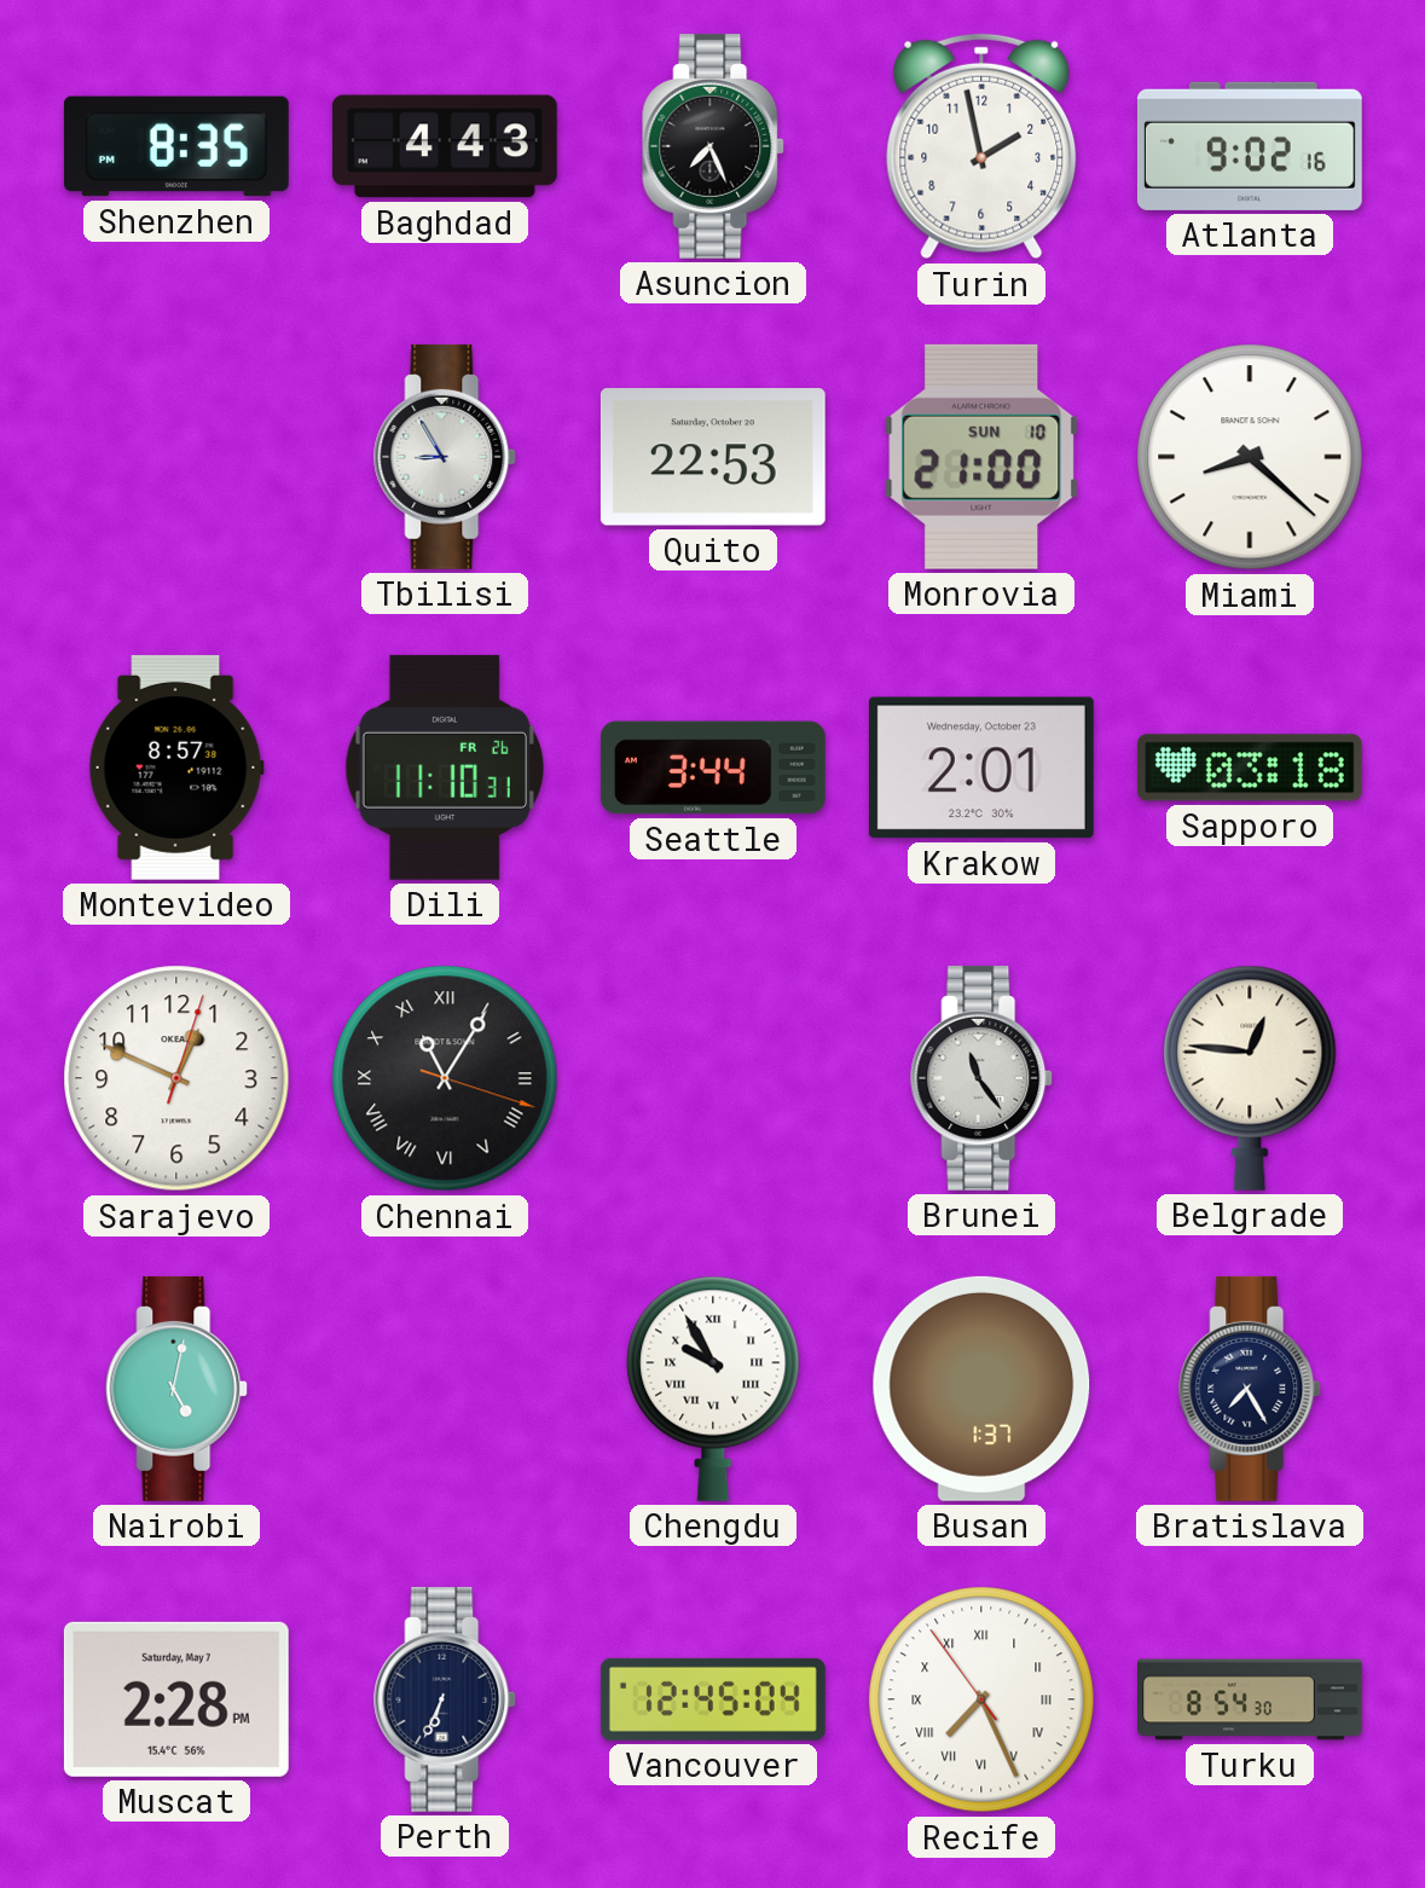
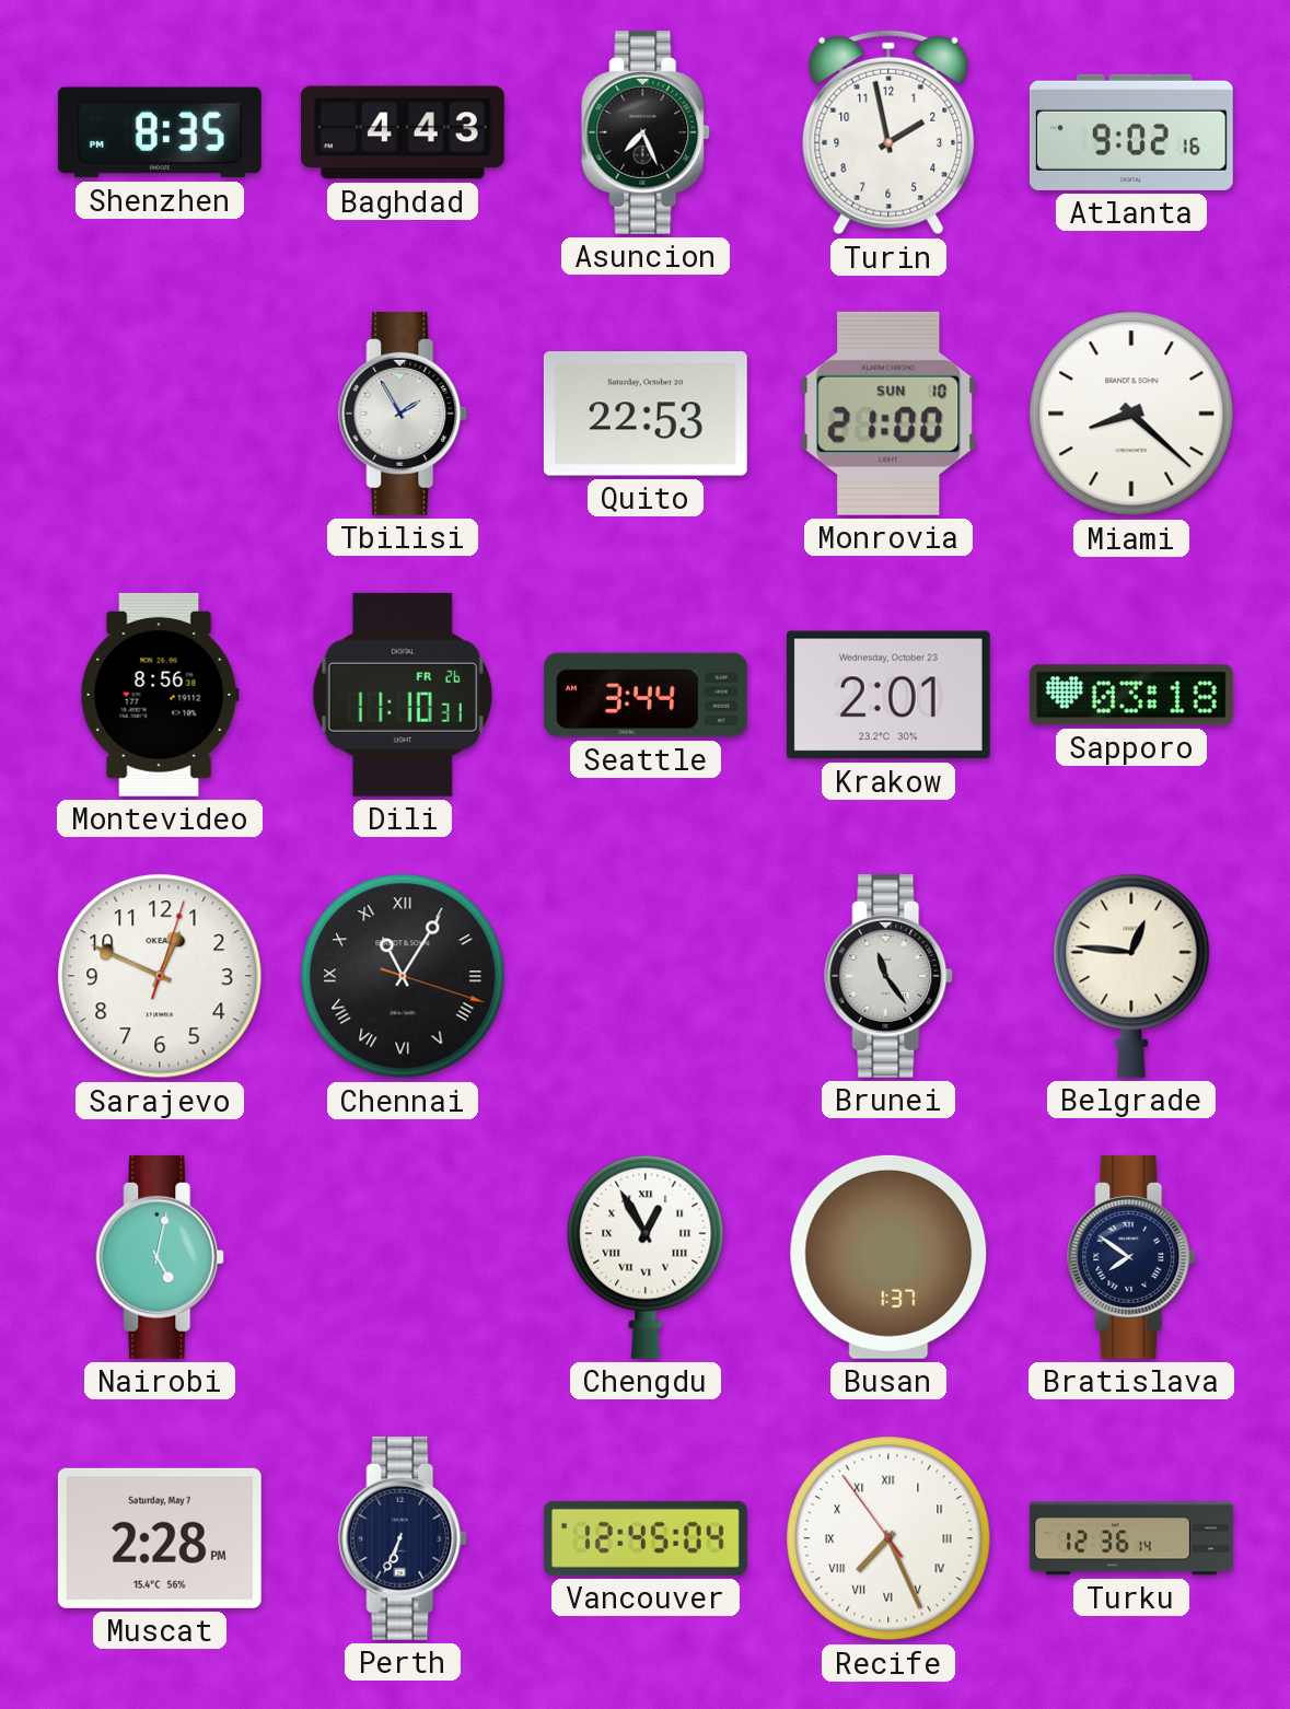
Tbilisi: 8:55 -> 1:55 (404, 414)
Montevideo: 8:57 -> 8:56 (160, 695)
Chengdu: 9:55 -> 12:55 (646, 1257)
Bratislava: 7:25 -> 7:51 (1132, 1257)
Turku: 8:54 -> 12:36 (1132, 1538)
